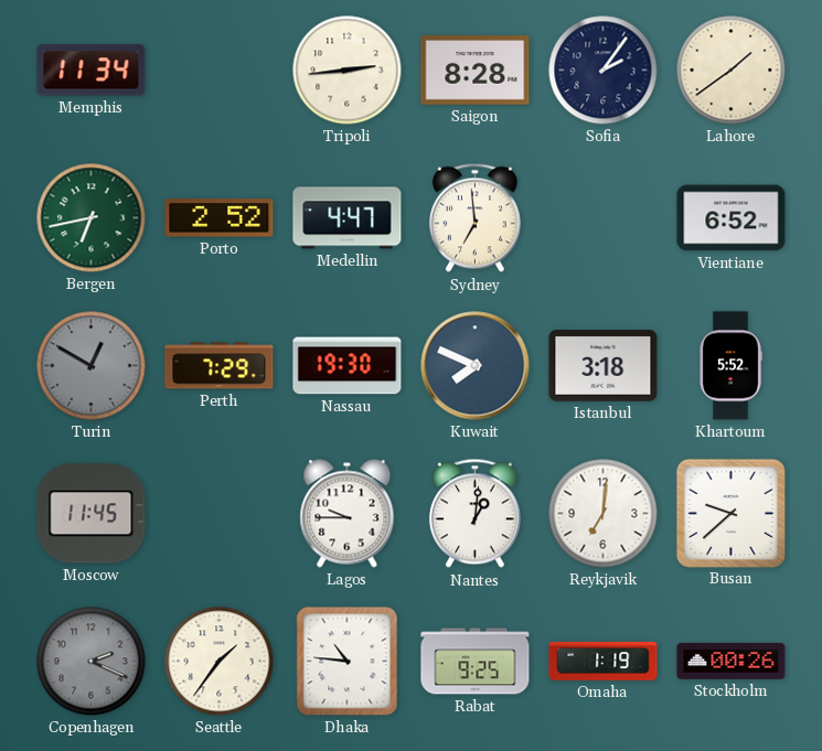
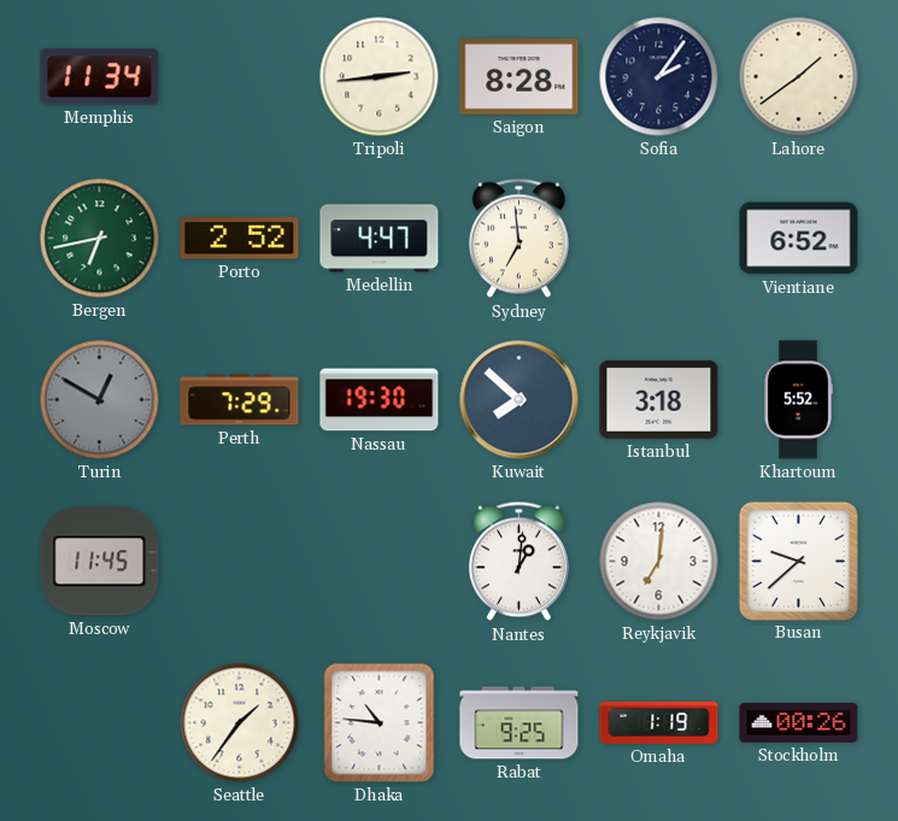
Kuwait: 7:49 -> 7:52 (520, 400)
Lagos: 9:45 -> none (348, 514)
Copenhagen: 2:19 -> none (92, 662)
